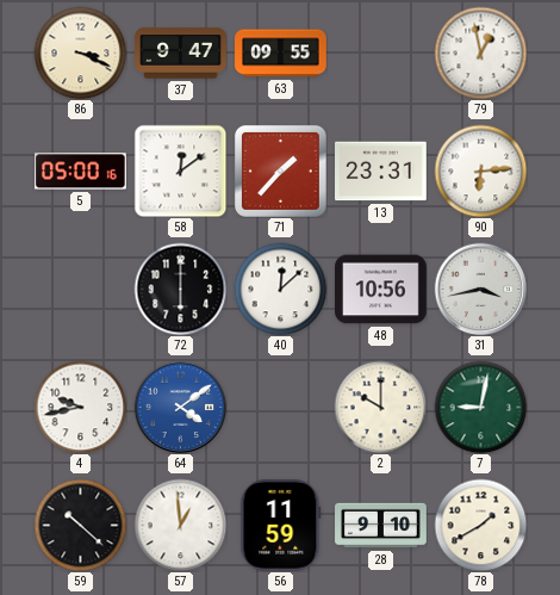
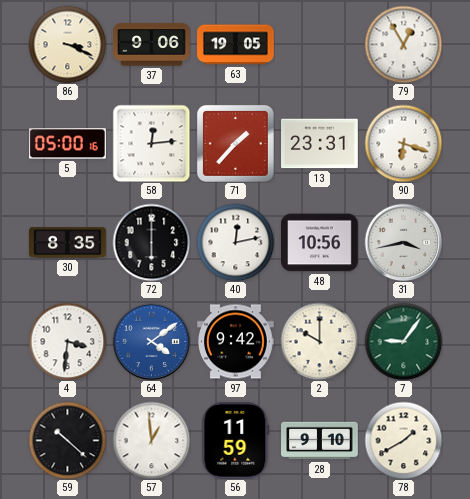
37: 9:47 -> 9:06 (152, 45)
63: 09:55 -> 19:05 (236, 45)
79: 12:58 -> 12:55 (403, 44)
58: 12:09 -> 12:14 (151, 143)
90: 6:14 -> 6:18 (403, 143)
30: none -> 8:35 (68, 243)
40: 12:08 -> 12:13 (235, 242)
4: 9:43 -> 3:31 (67, 341)
97: none -> 9:42 (236, 342)
7: 9:02 -> 9:06 (403, 341)
